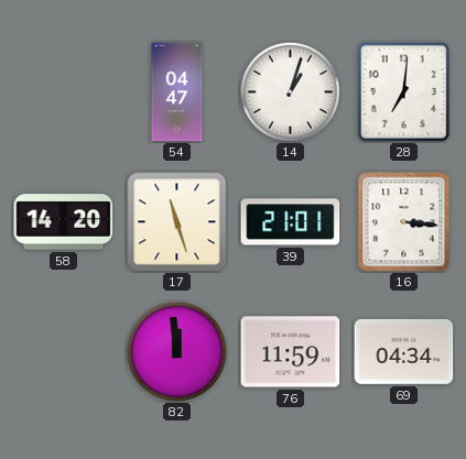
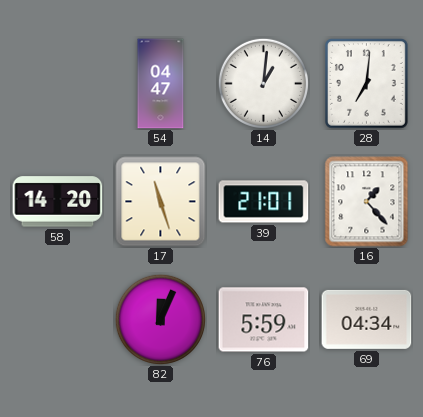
14: 1:03 -> 1:01 (263, 83)
16: 3:16 -> 1:23 (367, 202)
82: 11:59 -> 12:04 (160, 319)
76: 11:59 -> 5:59 (264, 320)
